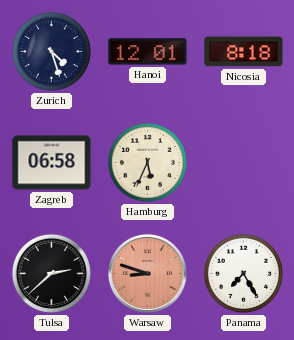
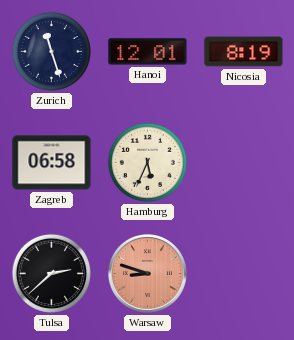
Zurich: 4:27 -> 11:27 (51, 51)
Nicosia: 8:18 -> 8:19 (244, 52)
Panama: 7:25 -> none (243, 273)
